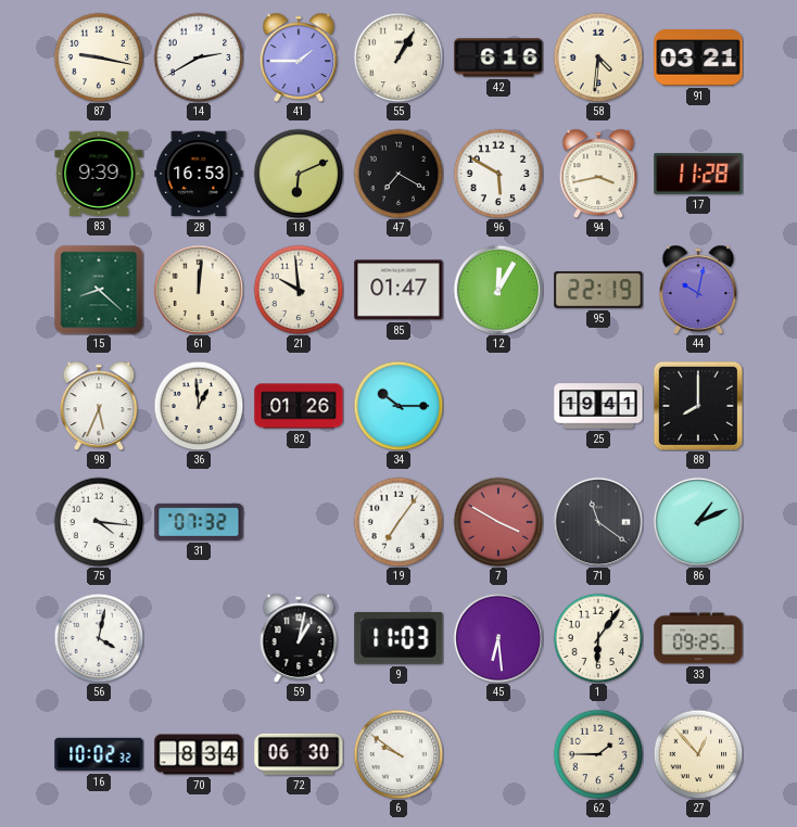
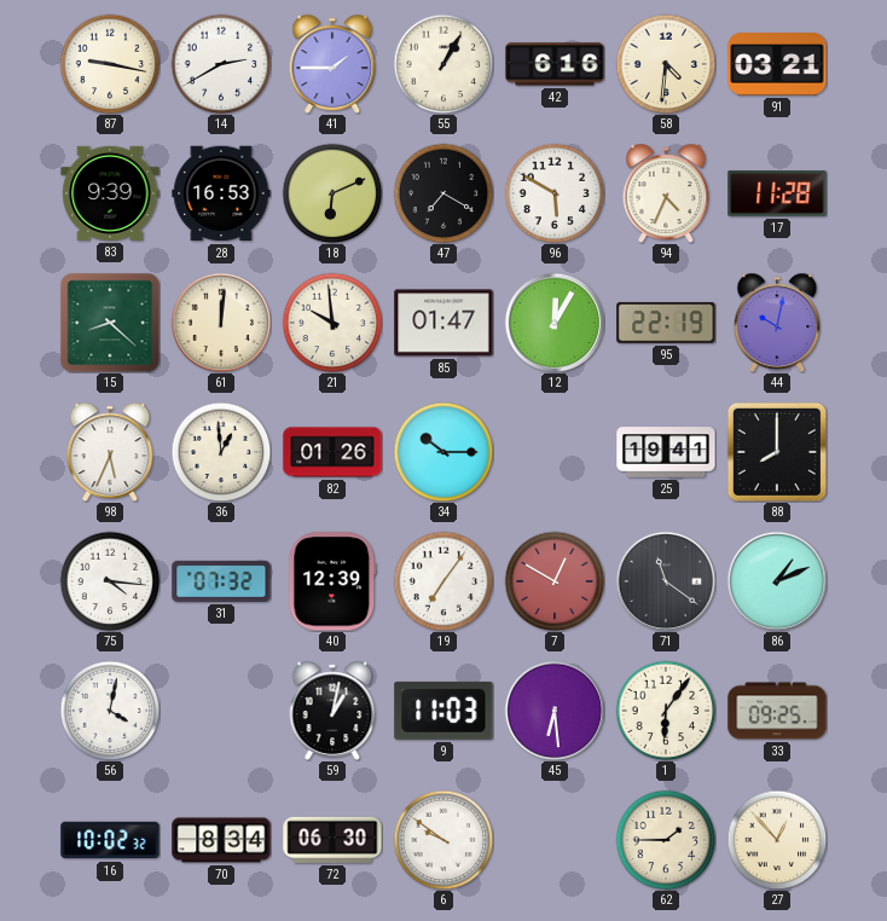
94: 3:43 -> 4:34 (666, 193)
40: none -> 12:39 (332, 581)
7: 3:50 -> 12:50 (555, 581)
